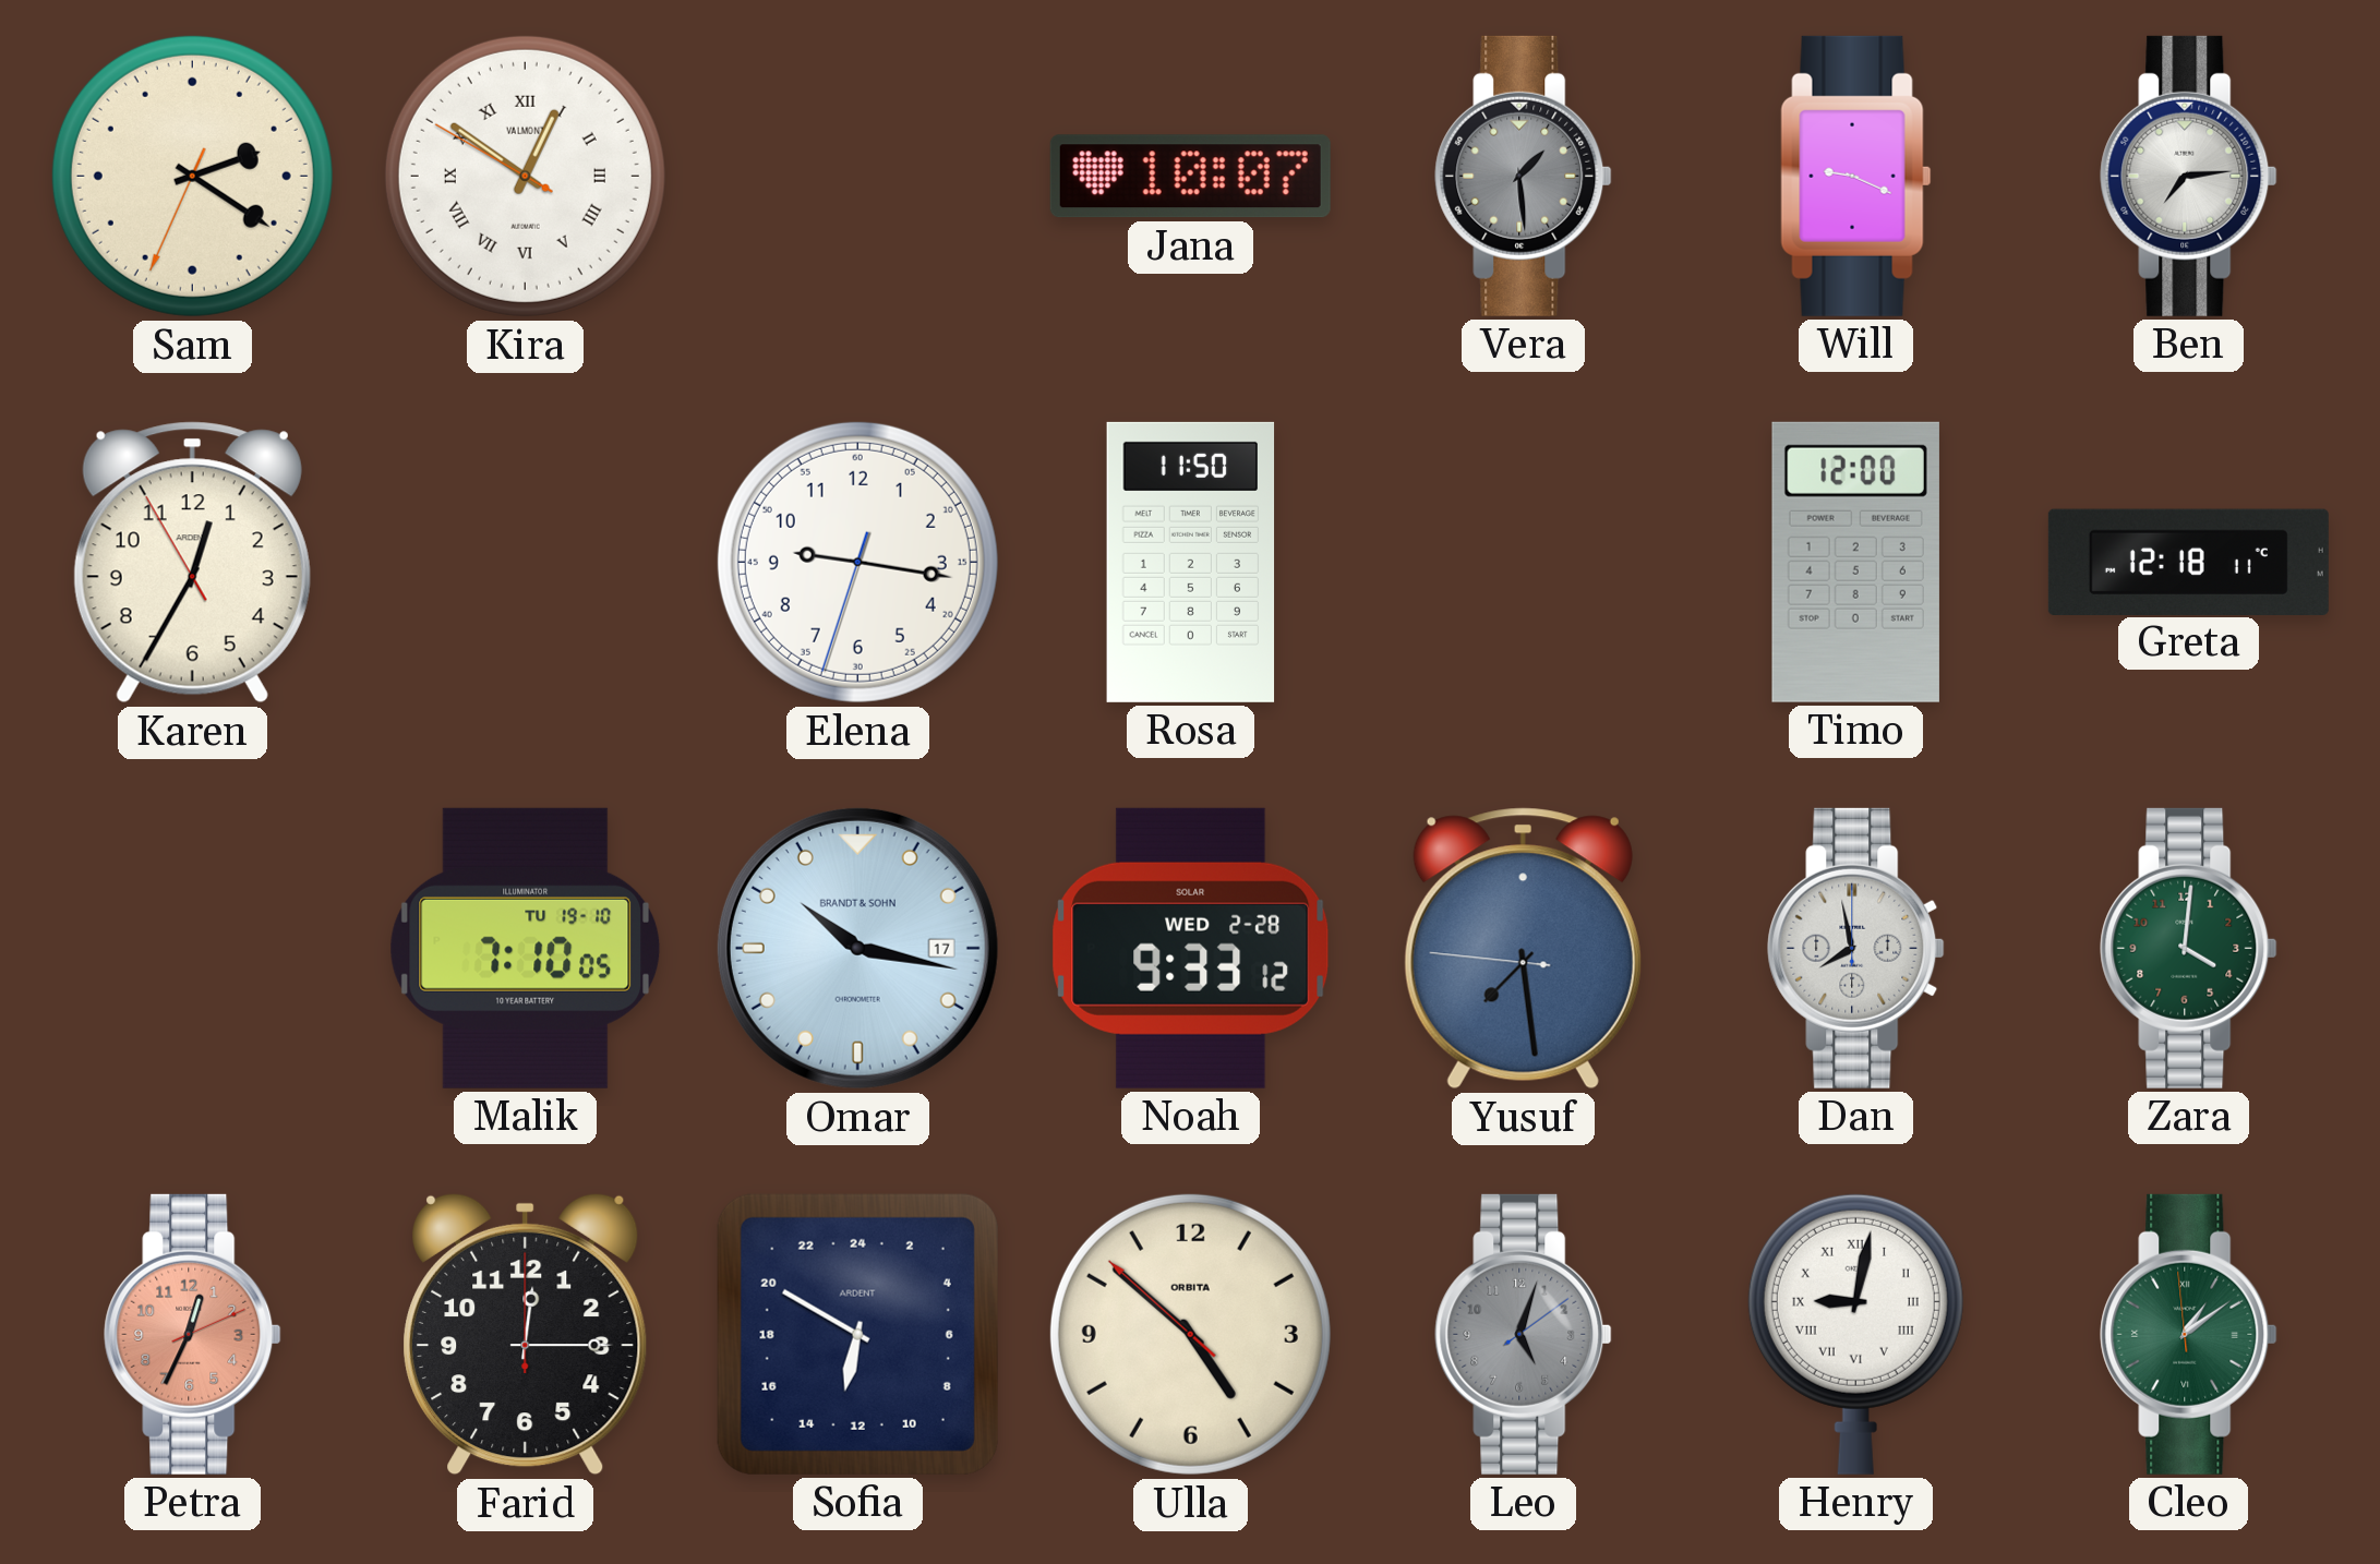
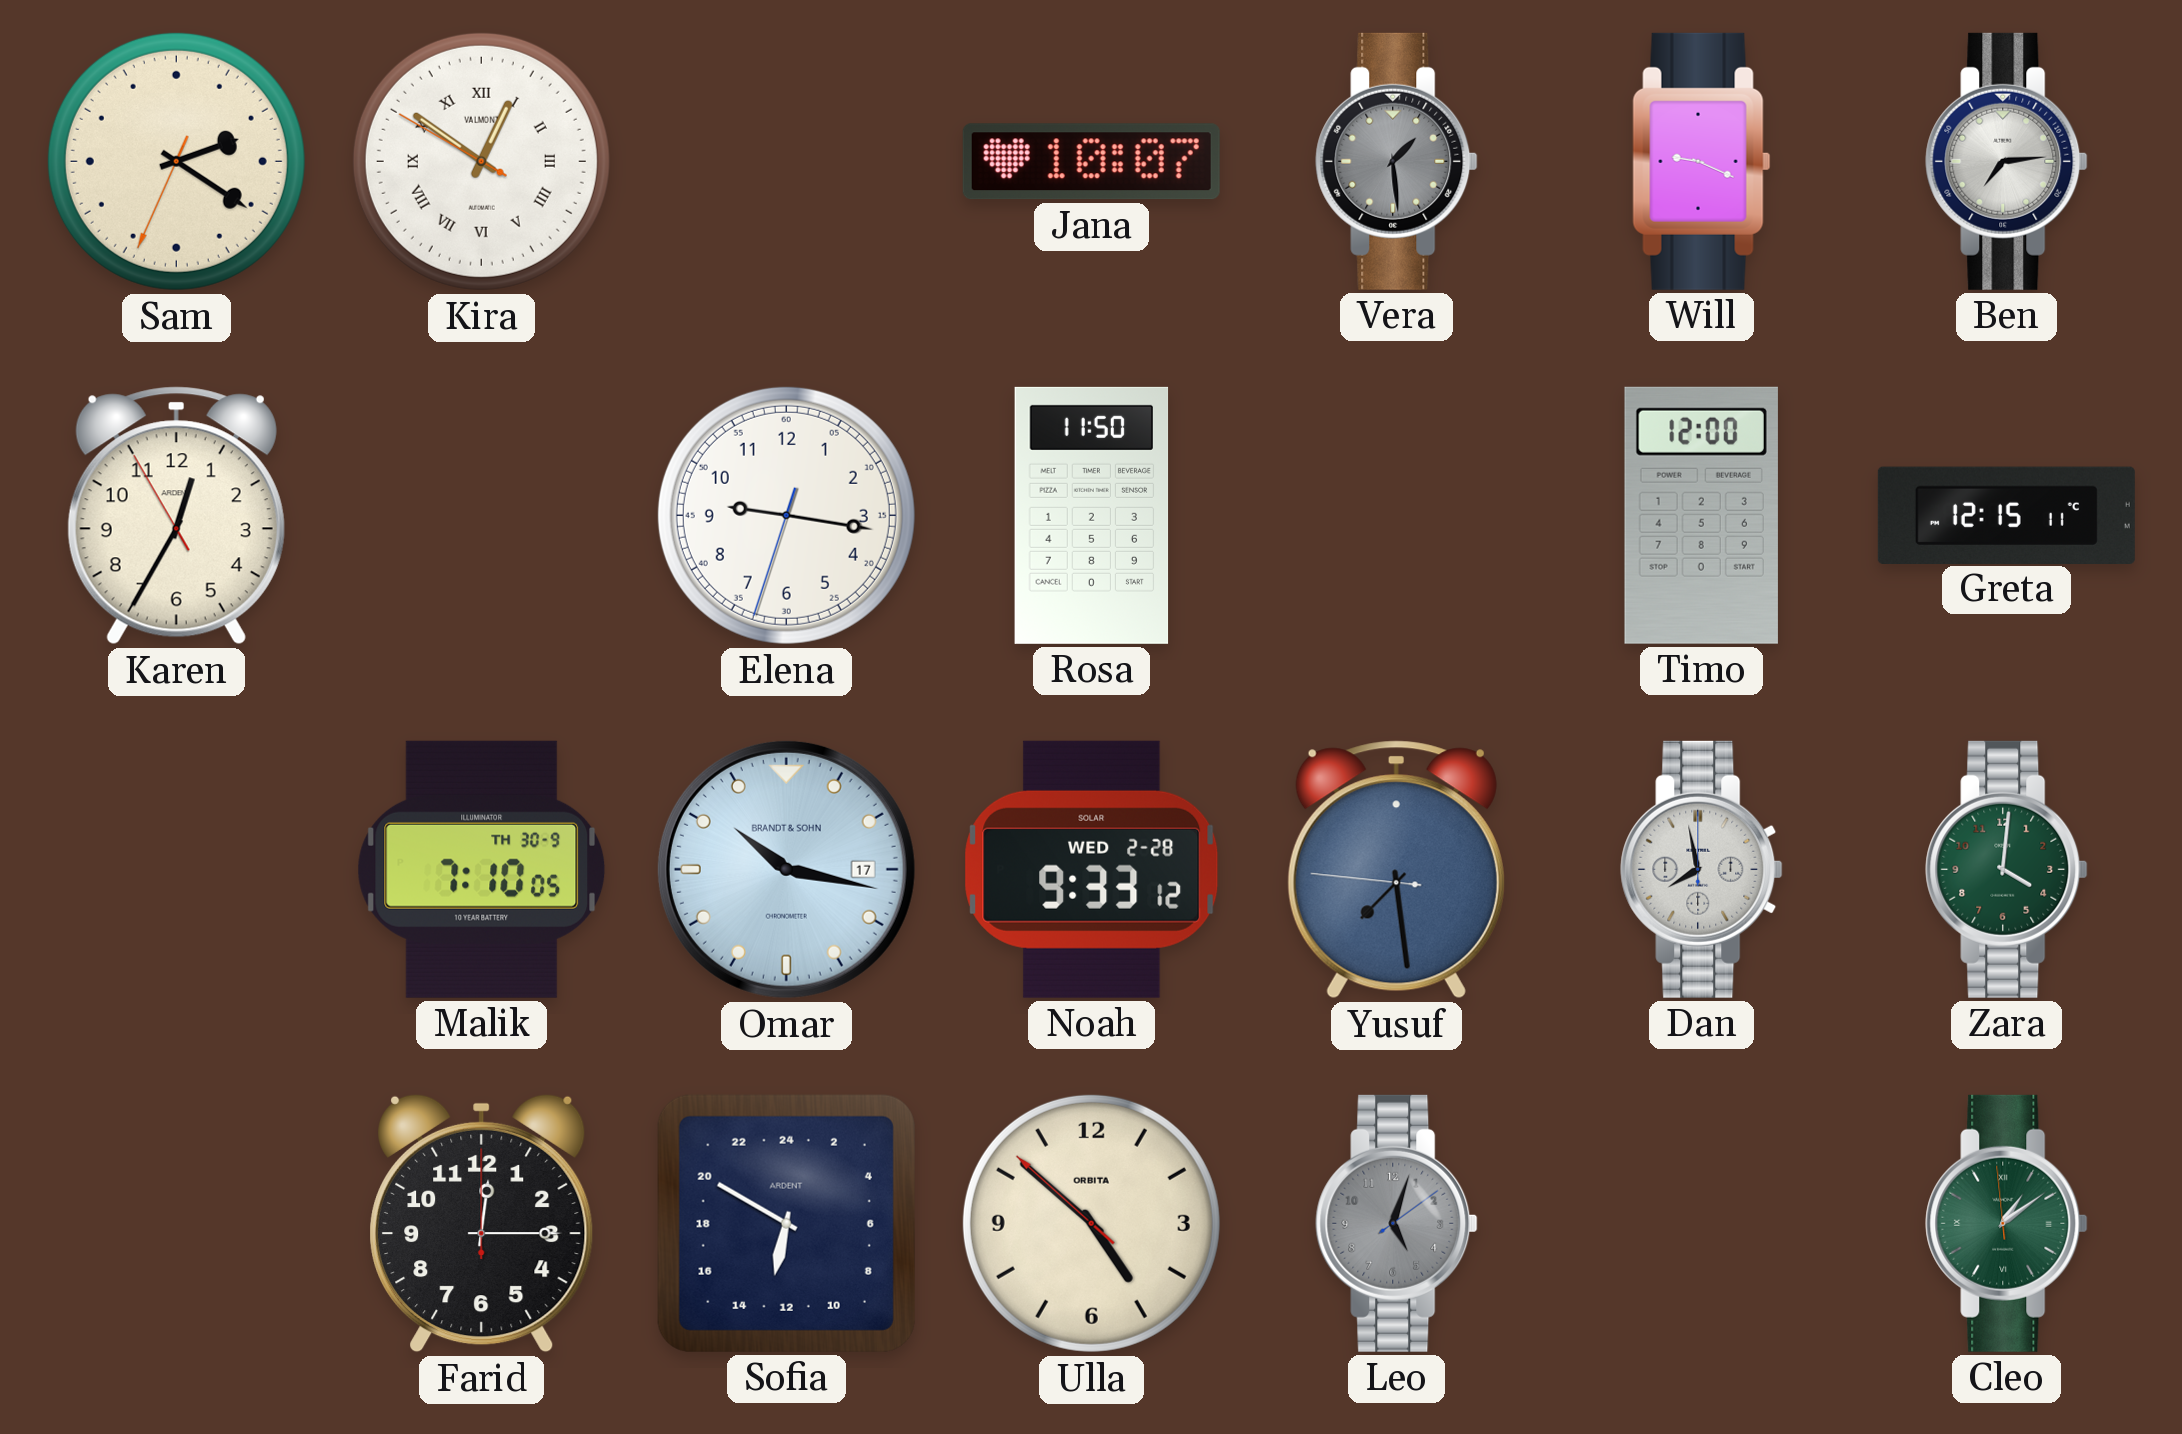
Greta: 12:18 -> 12:15 (2006, 515)
Malik date: TU 19-10 -> TH 30-9 (482, 869)
Petra: 12:34 -> none (193, 1334)
Henry: 9:02 -> none (1855, 1334)
